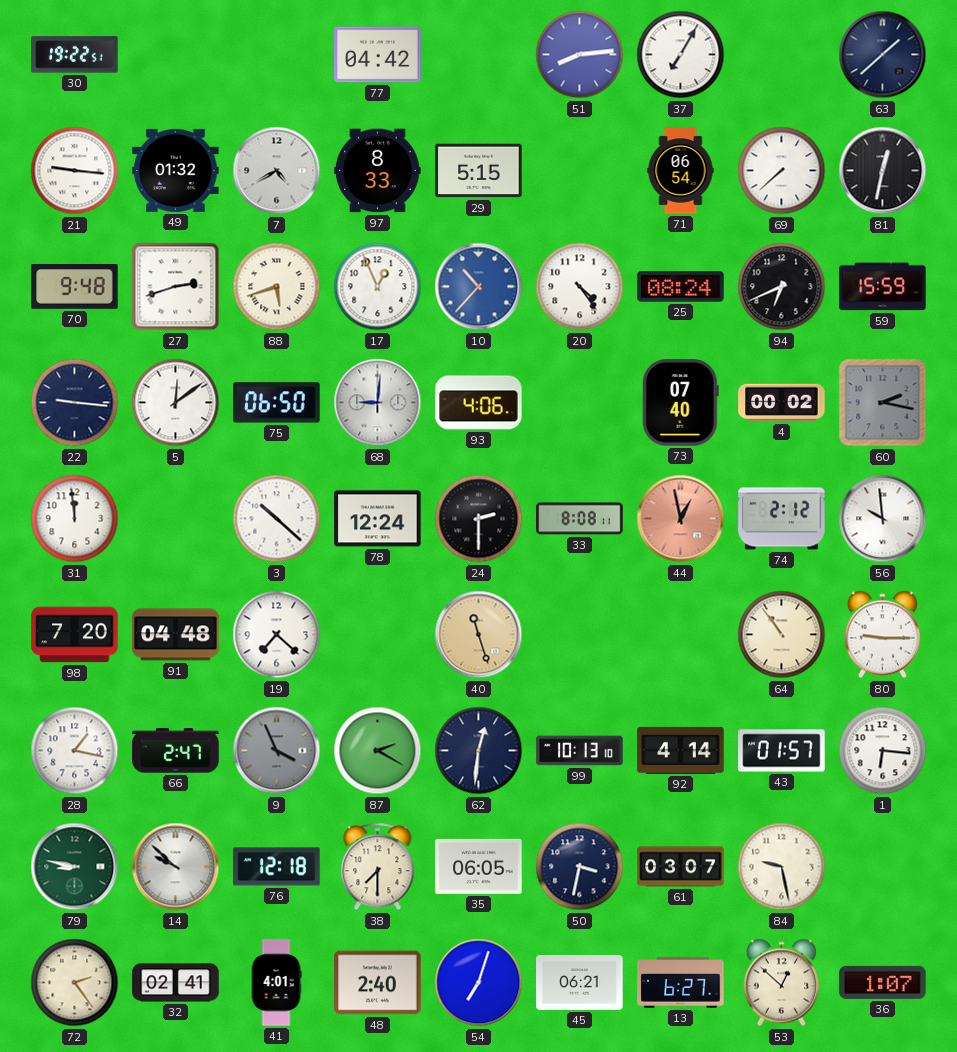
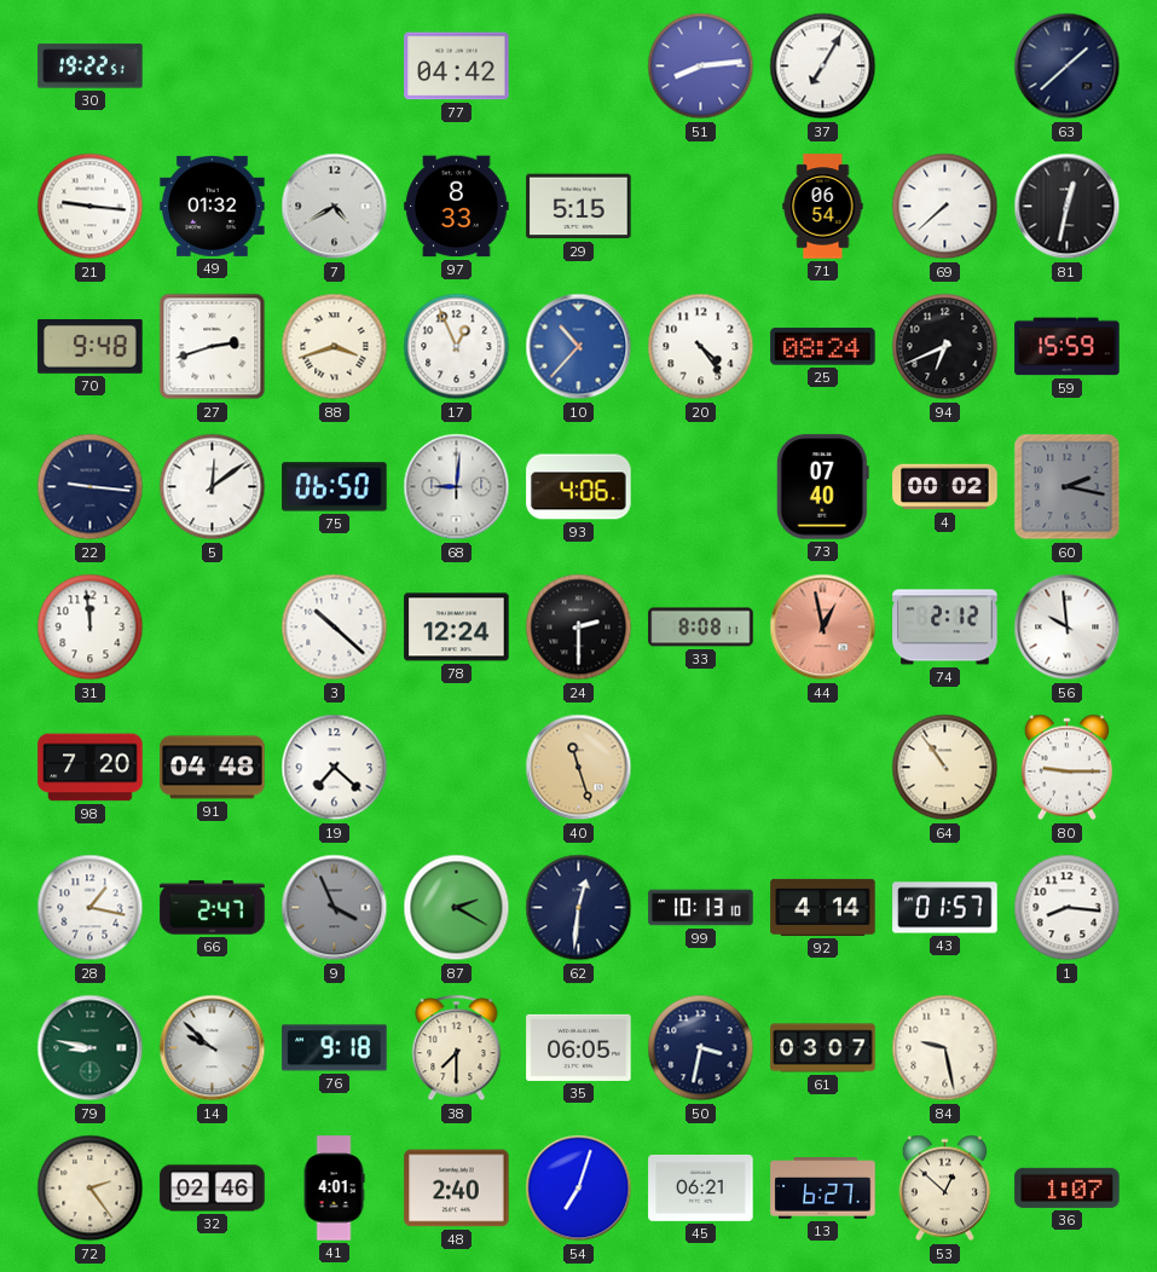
88: 5:42 -> 3:42 (335, 347)
1: 6:16 -> 8:16 (1068, 908)
76: 12:18 -> 9:18 (335, 1048)
32: 02:41 -> 02:46 (213, 1189)
